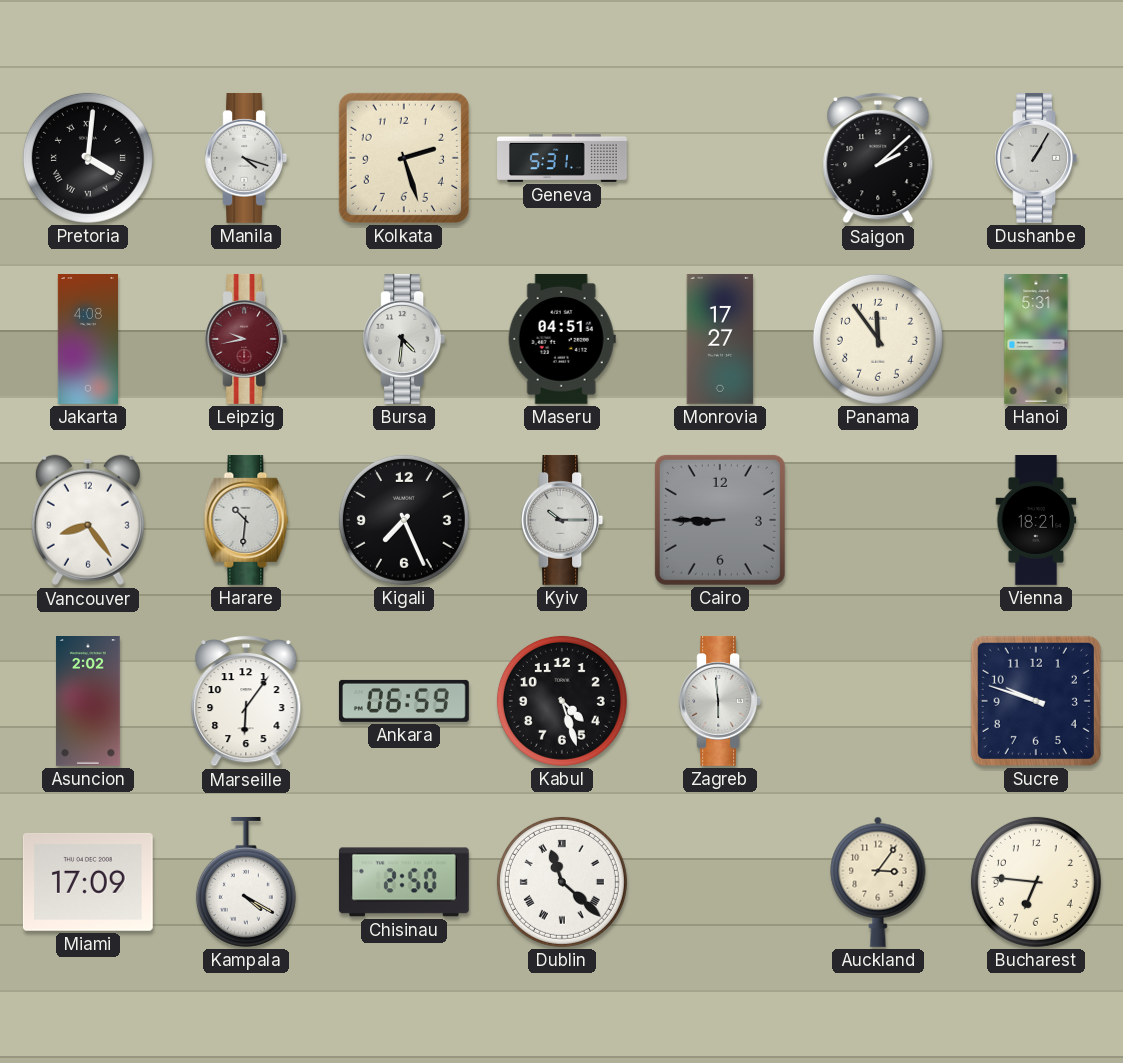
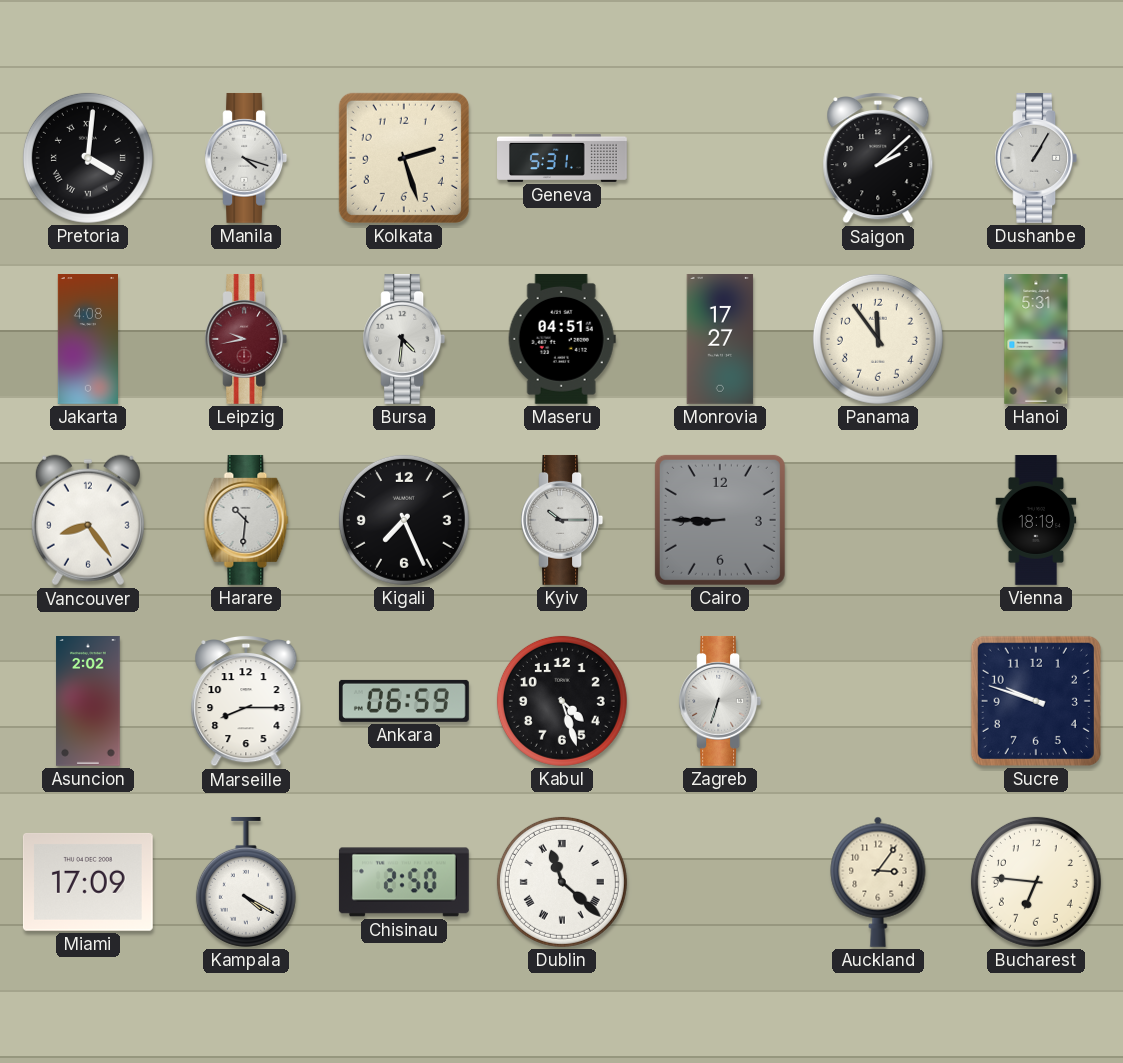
Vienna: 18:21 -> 18:19 (1036, 521)
Marseille: 6:06 -> 8:15 (246, 702)
Zagreb: 5:59 -> 6:33 (720, 701)
